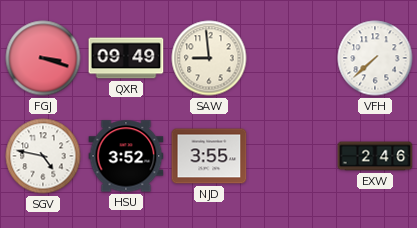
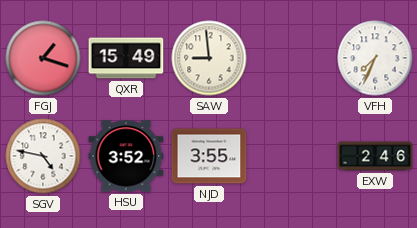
FGJ: 3:18 -> 1:18 (43, 58)
QXR: 09:49 -> 15:49 (126, 58)
VFH: 7:38 -> 7:34 (375, 58)
